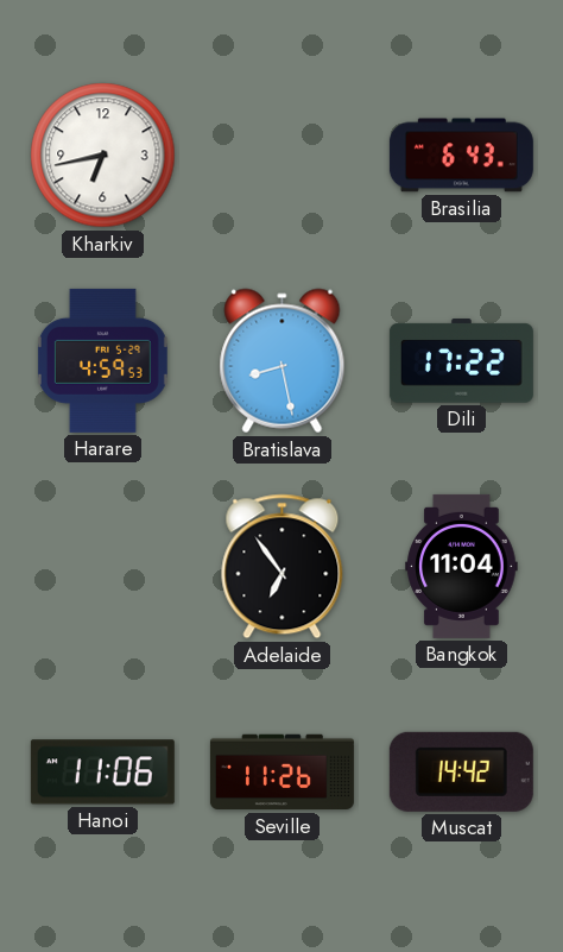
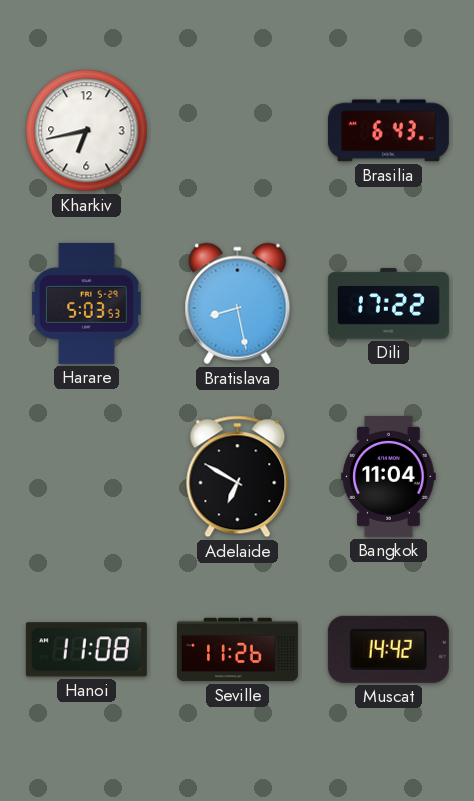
Harare: 4:59 -> 5:03 (86, 303)
Adelaide: 6:54 -> 6:50 (238, 477)
Hanoi: 11:06 -> 11:08 (86, 650)
